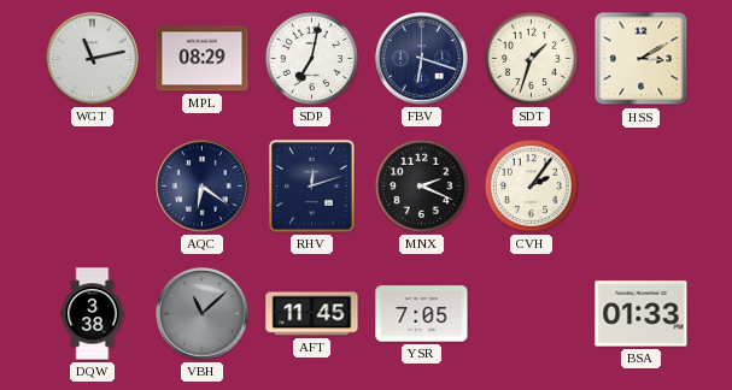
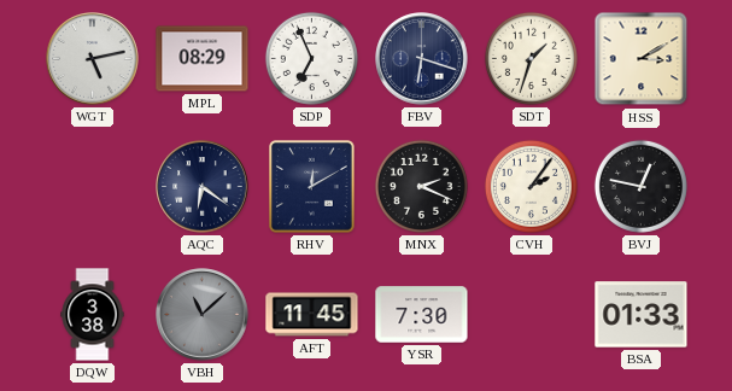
WGT: 11:13 -> 5:13 (93, 59)
SDP: 7:02 -> 6:56 (311, 58)
RHV: 12:12 -> 12:10 (312, 187)
BVJ: none -> 12:47 (640, 186)
YSR: 7:05 -> 7:30 (422, 315)
